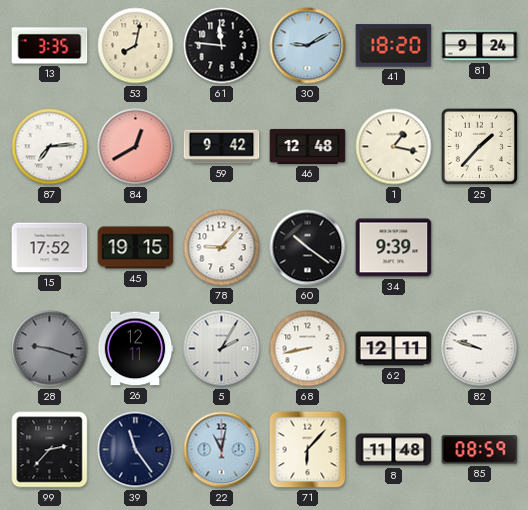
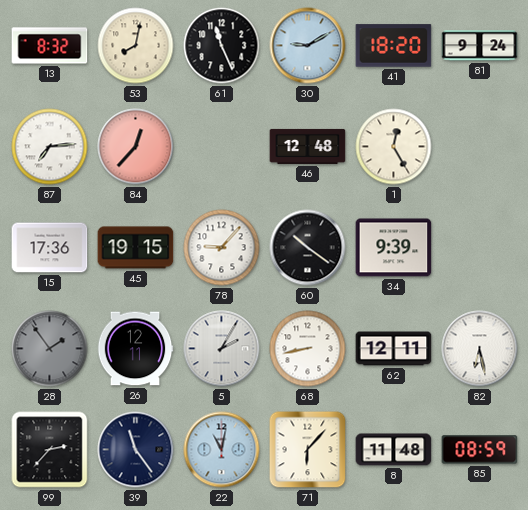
13: 3:35 -> 8:32 (50, 46)
61: 11:46 -> 11:26 (222, 46)
84: 12:40 -> 12:37 (136, 147)
59: 9:42 -> none (222, 147)
1: 1:17 -> 12:25 (394, 147)
25: 1:37 -> none (479, 146)
15: 17:52 -> 17:36 (50, 248)
28: 9:18 -> 1:54 (50, 349)
82: 9:48 -> 6:28 (480, 349)
